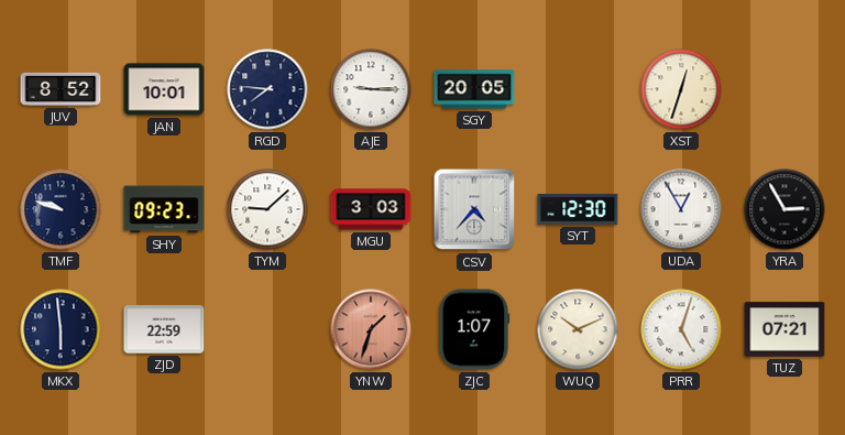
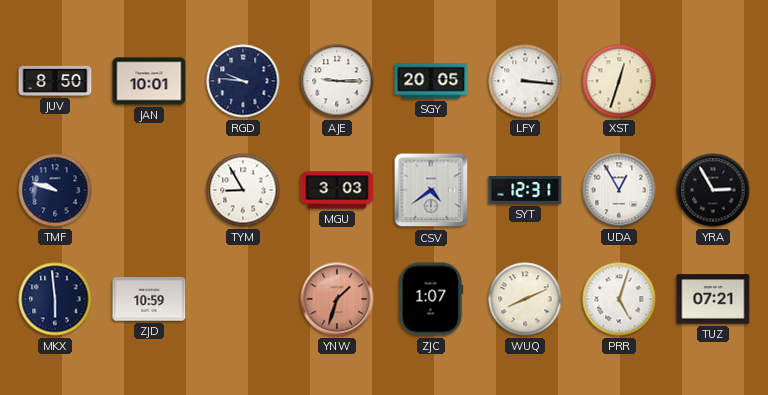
JUV: 8:52 -> 8:50 (55, 81)
RGD: 7:46 -> 9:46 (243, 81)
LFY: none -> 3:16 (525, 81)
SHY: 09:23 -> none (164, 209)
TYM: 9:08 -> 8:55 (243, 190)
CSV: 4:37 -> 4:39 (431, 190)
SYT: 12:30 -> 12:31 (525, 190)
ZJD: 22:59 -> 10:59 (149, 299)
WUQ: 10:11 -> 8:11 (525, 299)
